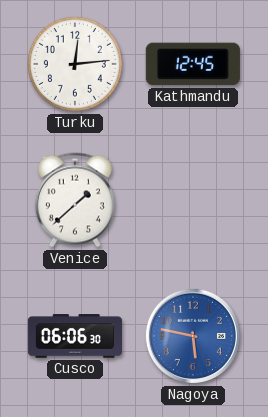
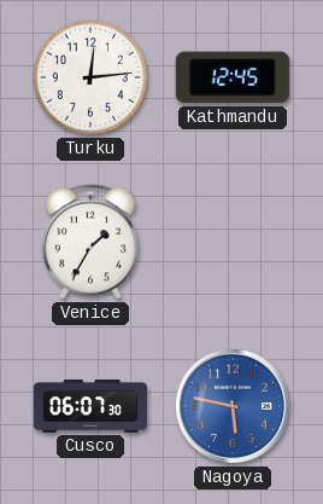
Venice: 1:38 -> 1:35 (90, 242)
Cusco: 06:06 -> 06:07 (89, 406)
